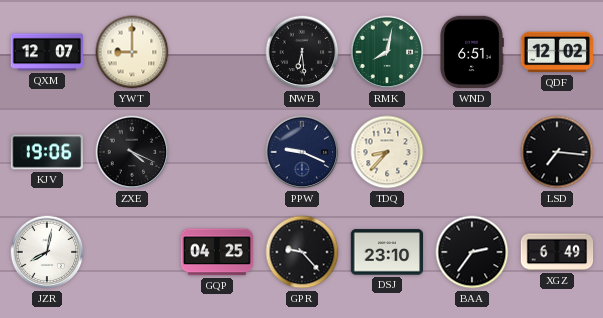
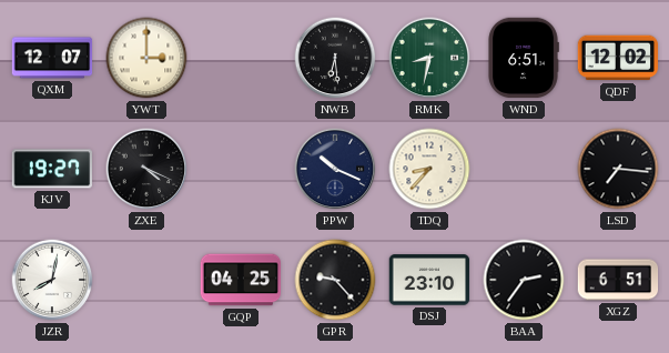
YWT: 9:00 -> 3:00 (146, 58)
RMK: 8:02 -> 8:32 (429, 58)
KJV: 19:06 -> 19:27 (52, 169)
PPW: 9:19 -> 10:19 (335, 169)
XGZ: 6:49 -> 6:51 (618, 280)
